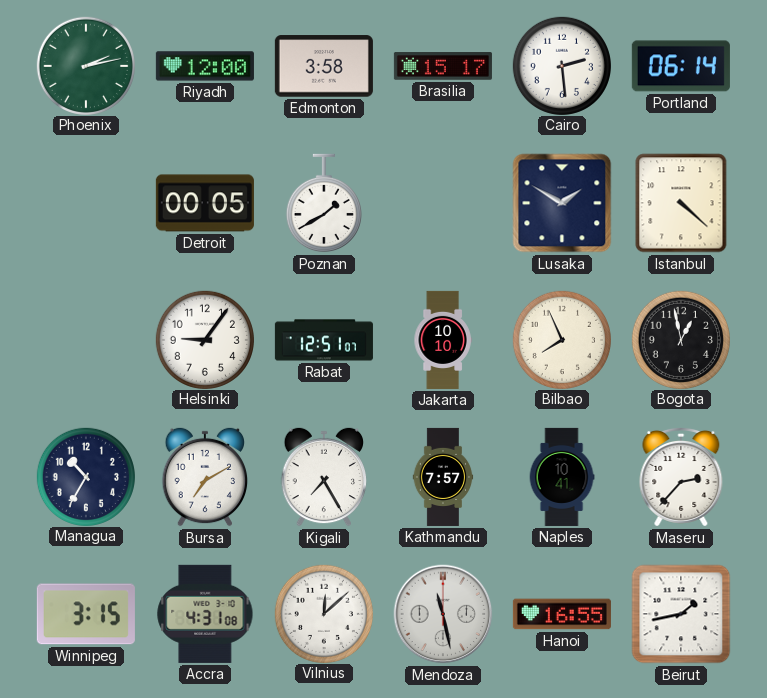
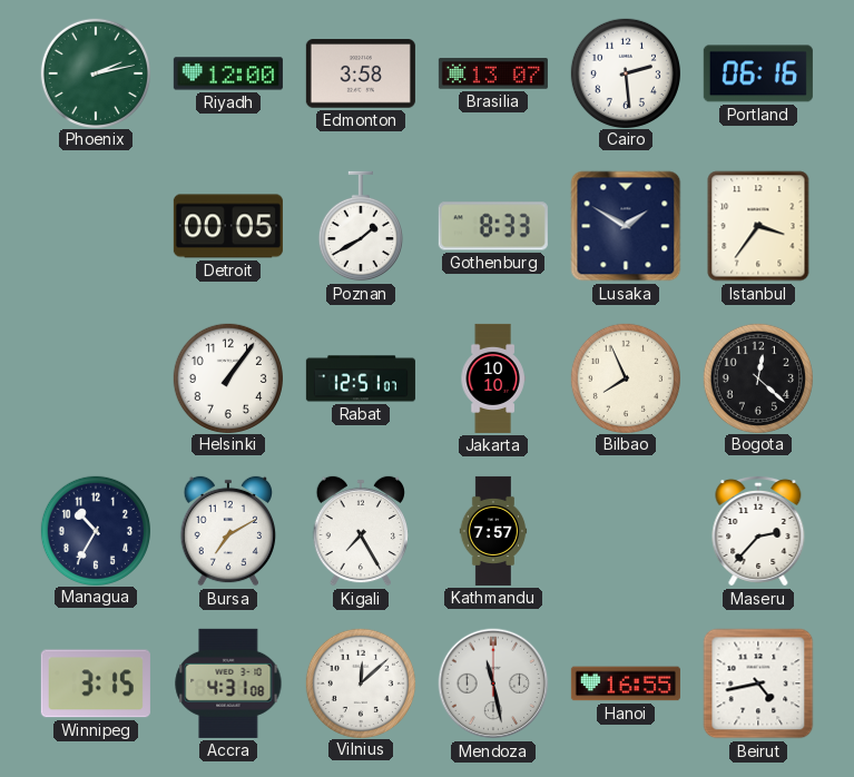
Brasilia: 15:17 -> 13:07 (493, 73)
Portland: 06:14 -> 06:16 (758, 73)
Gothenburg: none -> 8:33 (493, 226)
Istanbul: 4:22 -> 3:36 (758, 226)
Helsinki: 9:06 -> 1:06 (227, 377)
Bogota: 12:58 -> 12:22 (757, 377)
Naples: 10:41 -> none (562, 477)
Beirut: 1:43 -> 4:43 (758, 683)
